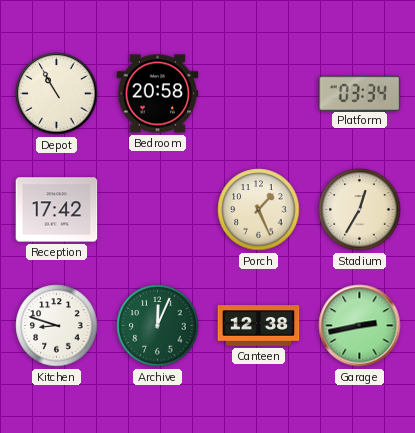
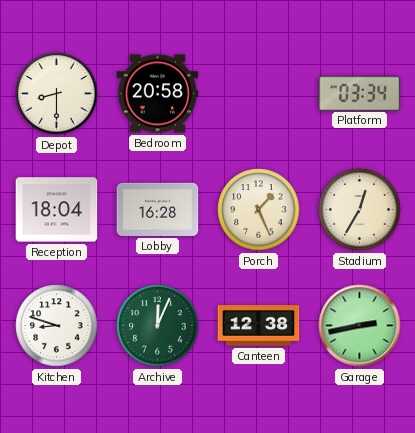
Depot: 10:55 -> 8:30 (57, 94)
Reception: 17:42 -> 18:04 (57, 210)
Lobby: none -> 16:28 (158, 209)
